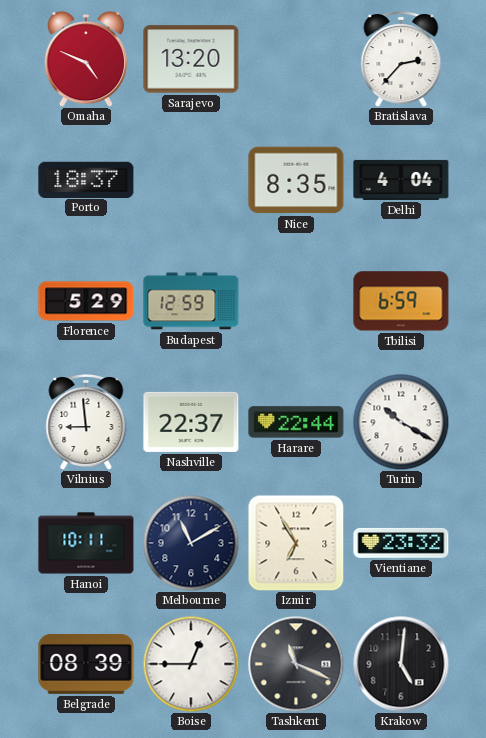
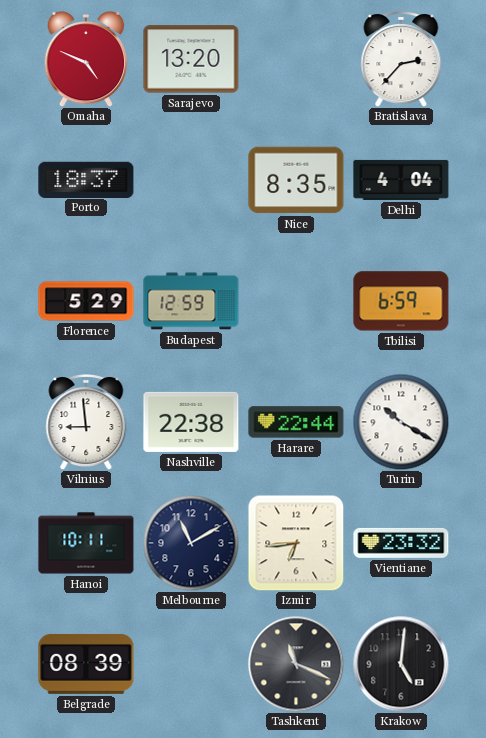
Nashville: 22:37 -> 22:38 (191, 422)
Izmir: 6:55 -> 6:44 (296, 543)
Boise: 12:45 -> none (191, 664)
